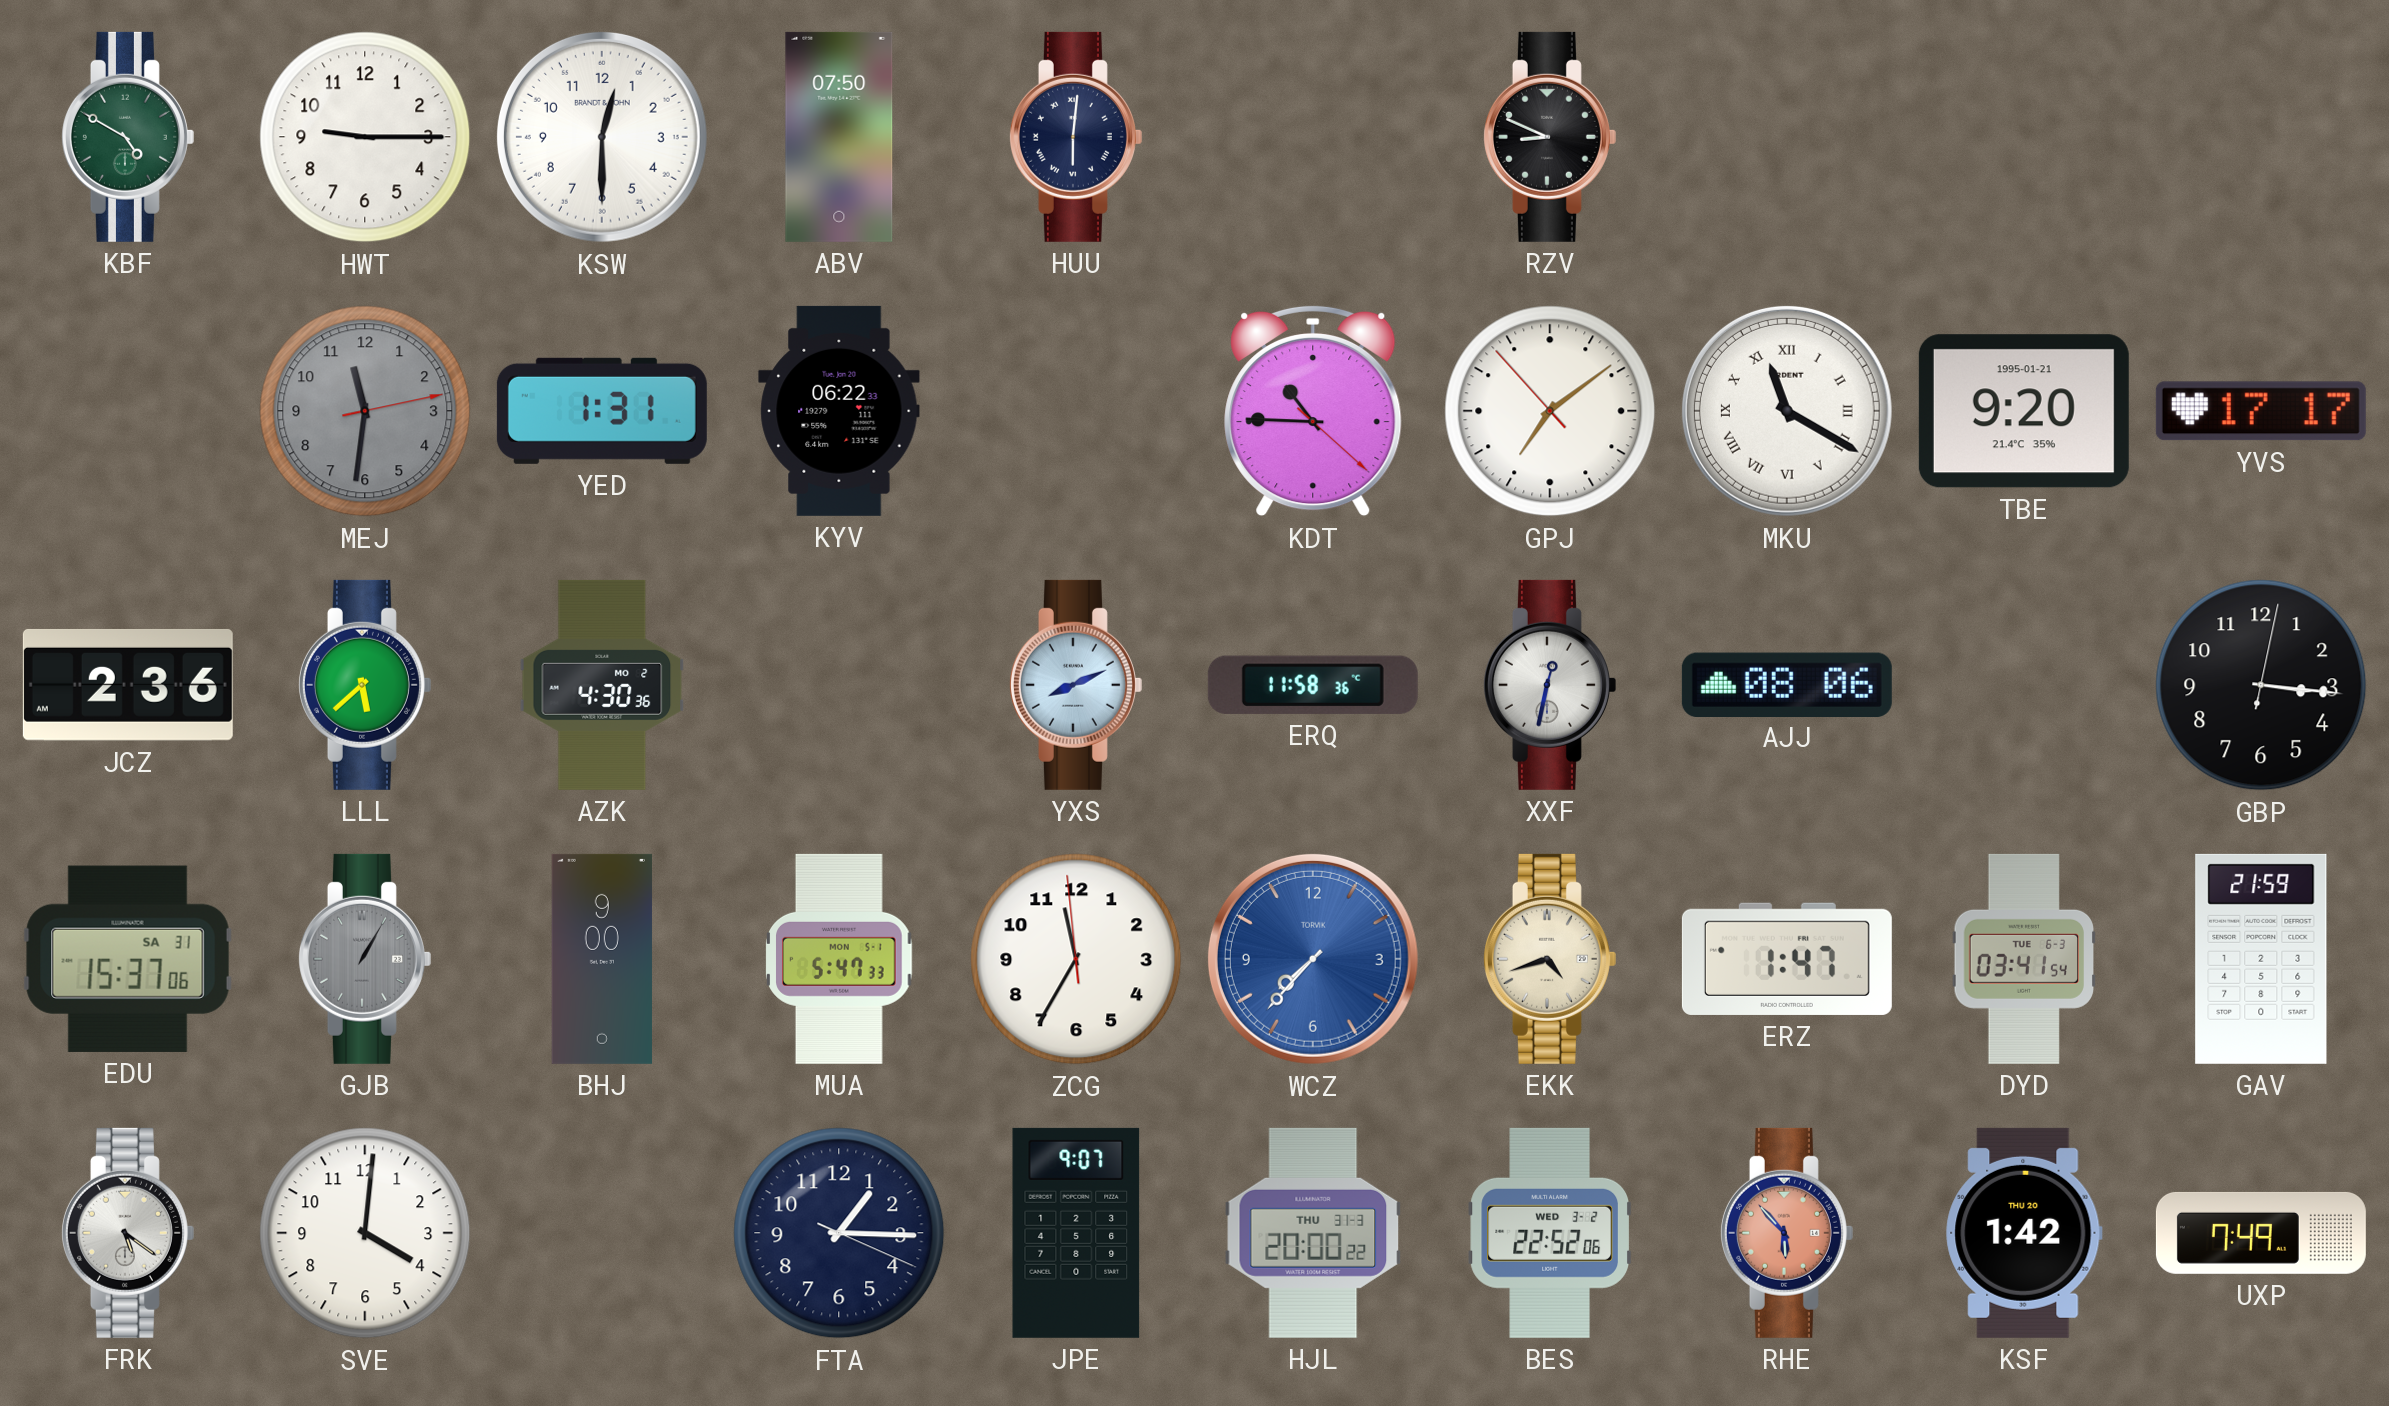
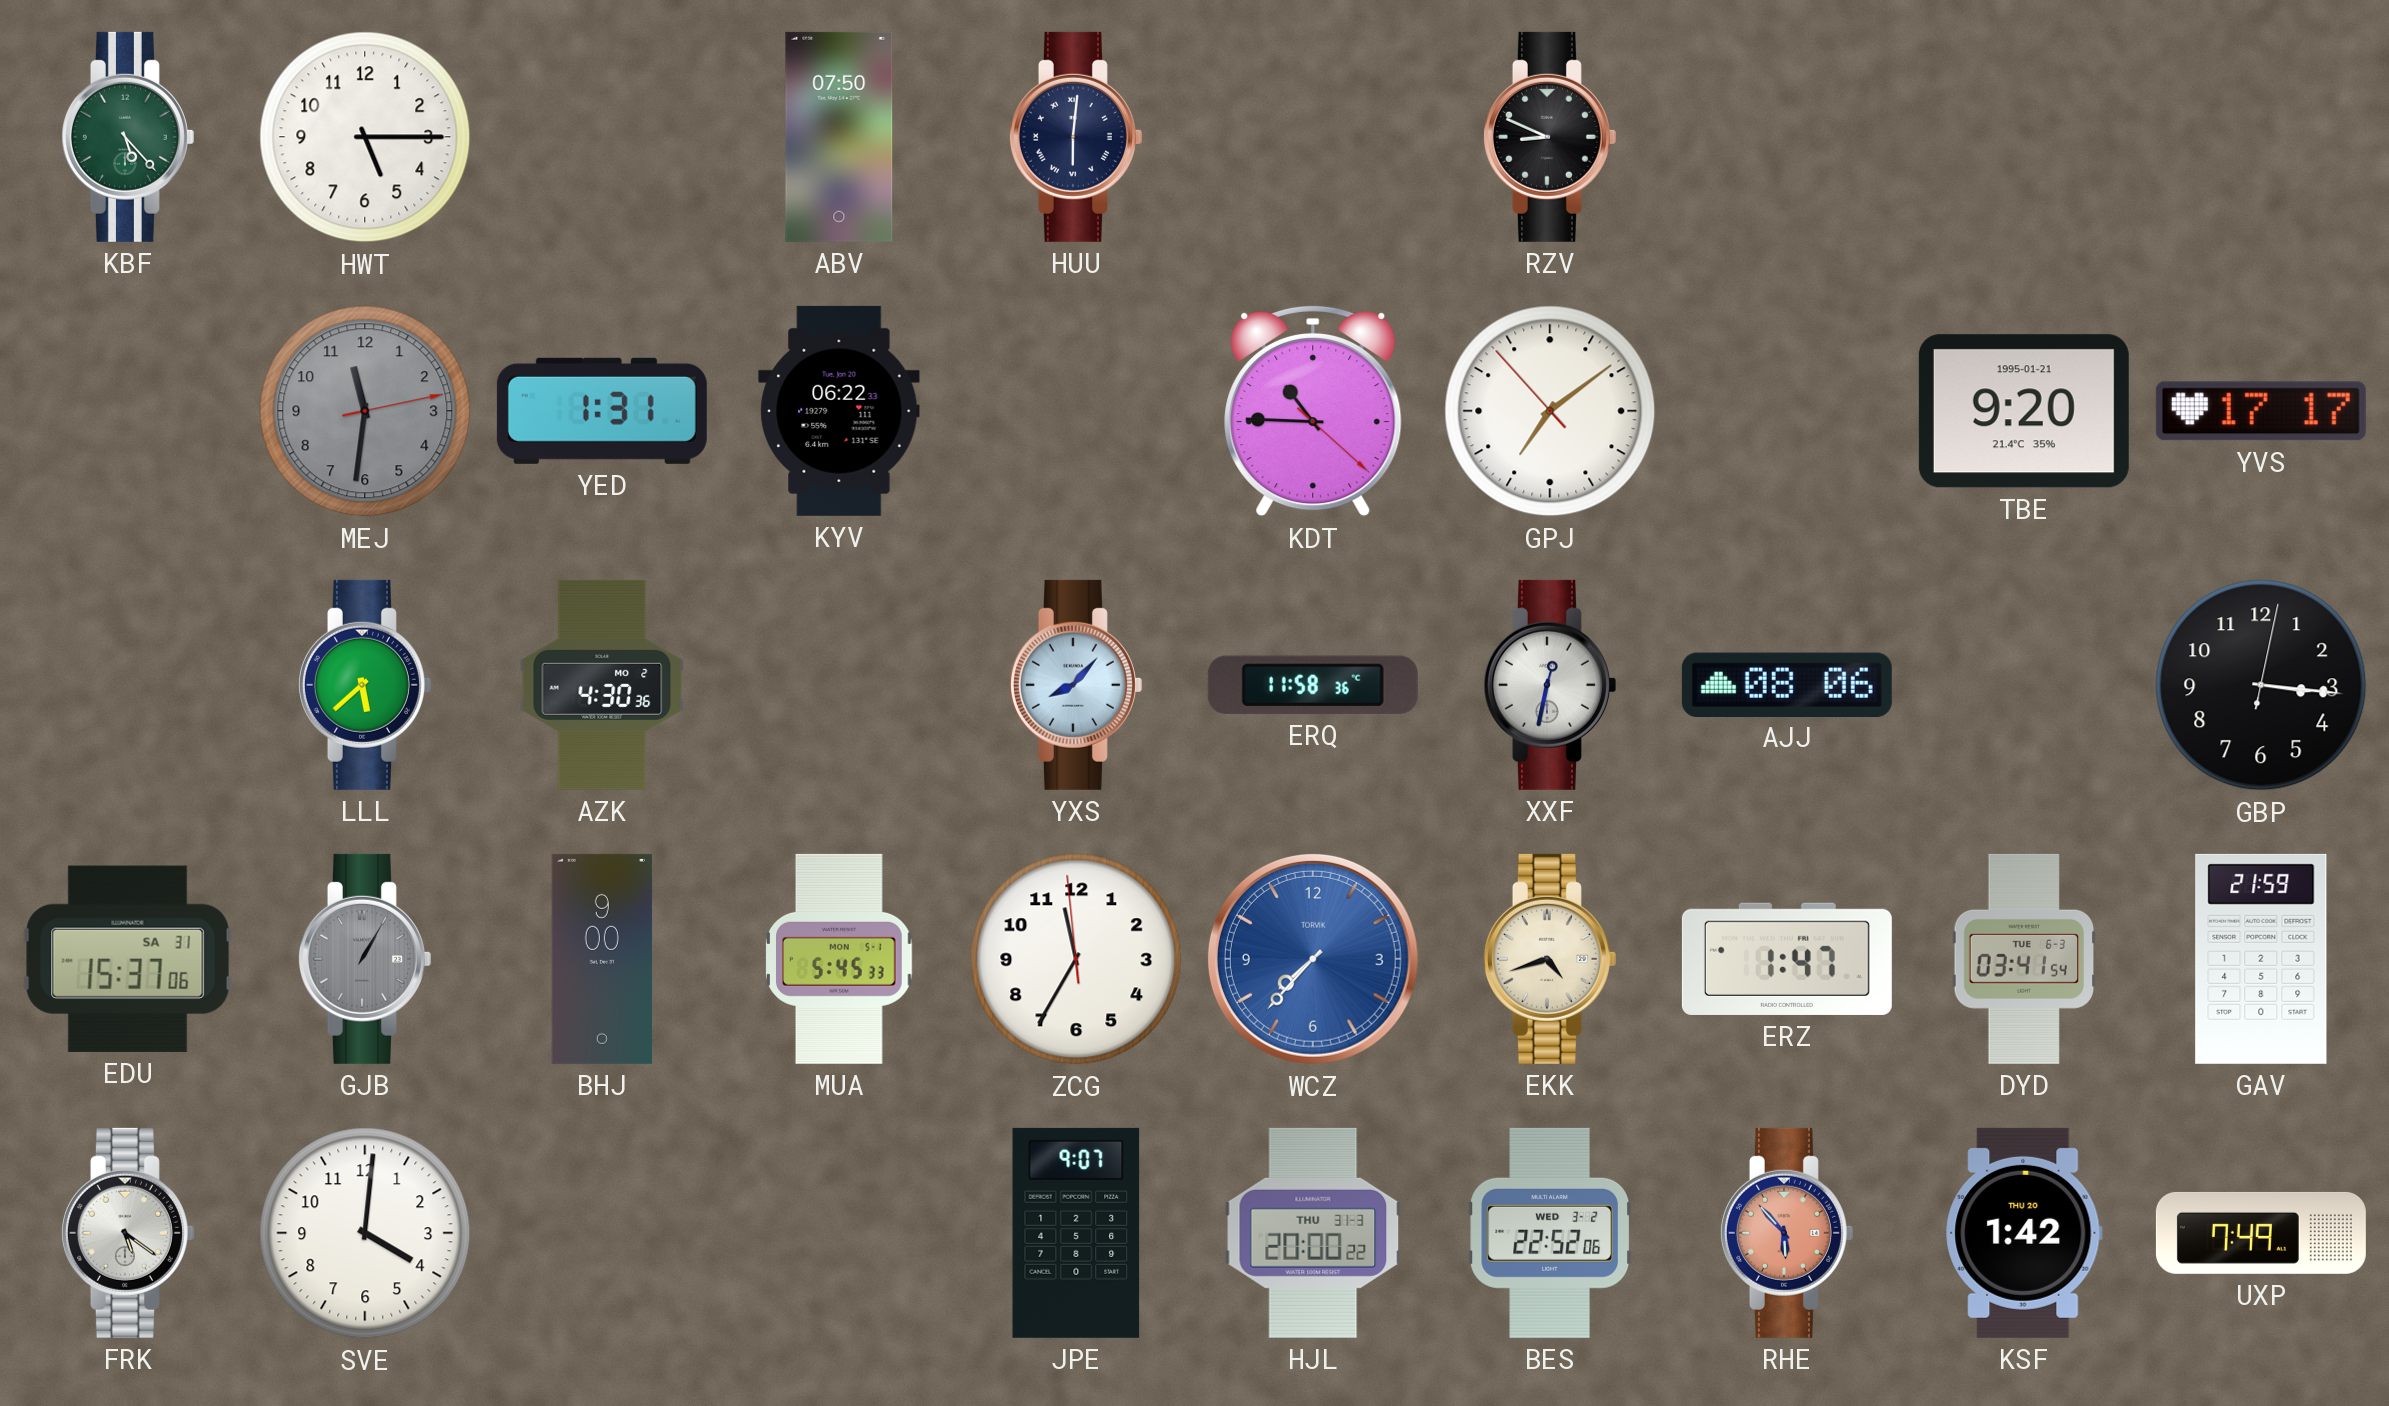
KBF: 4:50 -> 5:23 (127, 137)
HWT: 9:15 -> 5:15 (365, 137)
KSW: 12:30 -> none (602, 137)
MKU: 11:20 -> none (1787, 411)
JCZ: 2:36 -> none (128, 685)
YXS: 8:11 -> 8:07 (1075, 685)
MUA: 5:47 -> 5:45 (839, 959)
FTA: 1:15 -> none (839, 1233)
